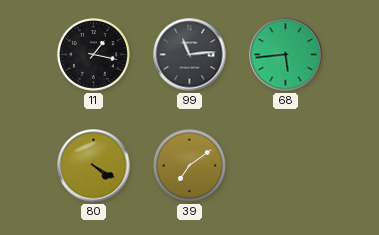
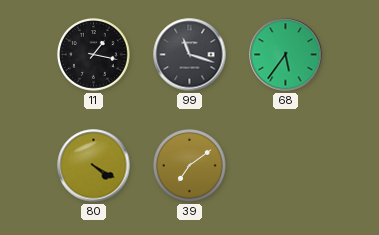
99: 11:14 -> 11:18 (190, 55)
68: 5:44 -> 5:36 (286, 55)
